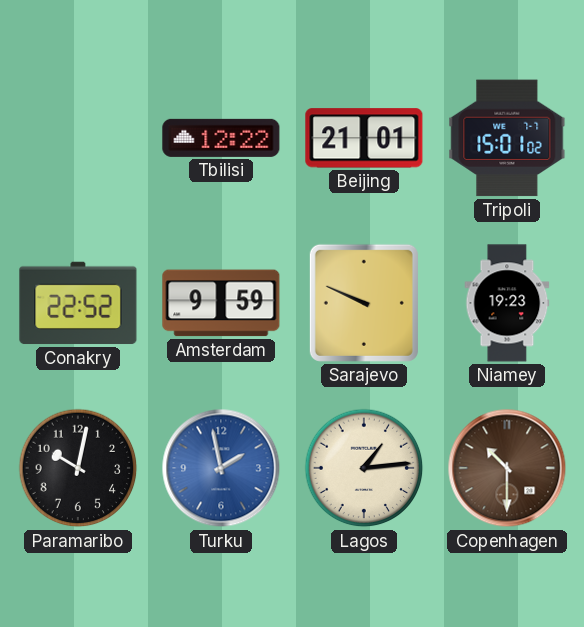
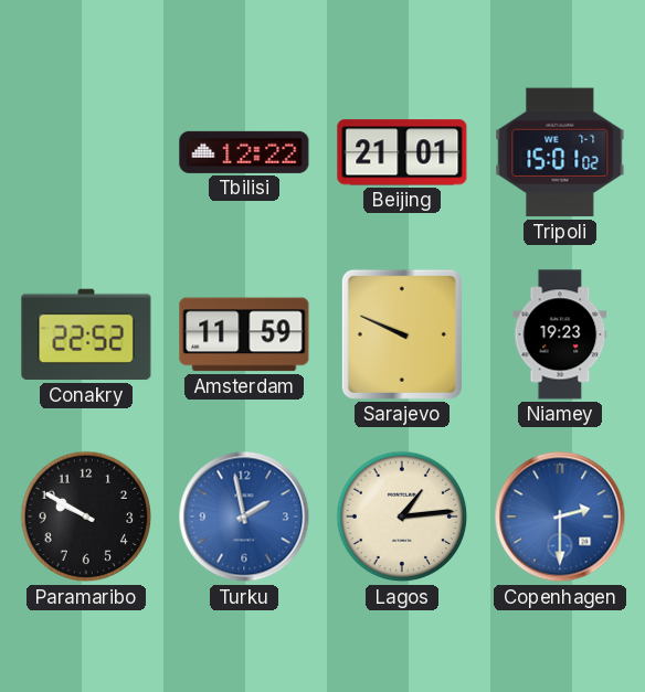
Amsterdam: 9:59 -> 11:59 (244, 334)
Paramaribo: 10:02 -> 9:50 (86, 517)
Copenhagen: 10:30 -> 2:30 (560, 517)
Copenhagen dial: brown -> blue (560, 517)
